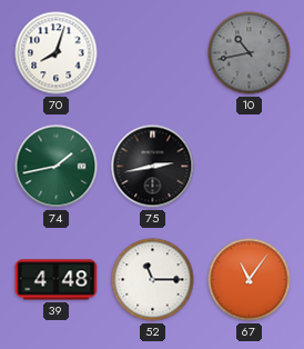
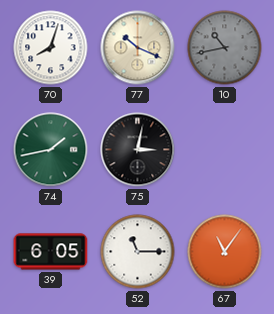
77: none -> 10:19 (138, 48)
75: 2:43 -> 3:02 (138, 150)
39: 4:48 -> 6:05 (51, 252)
